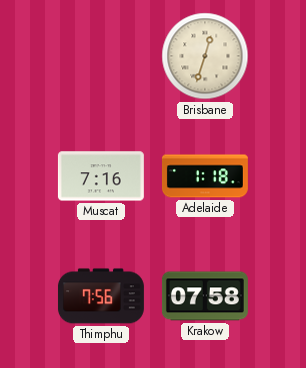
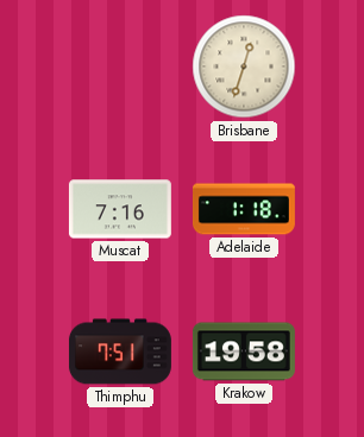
Thimphu: 7:56 -> 7:51 (120, 351)
Krakow: 07:58 -> 19:58 (244, 351)
